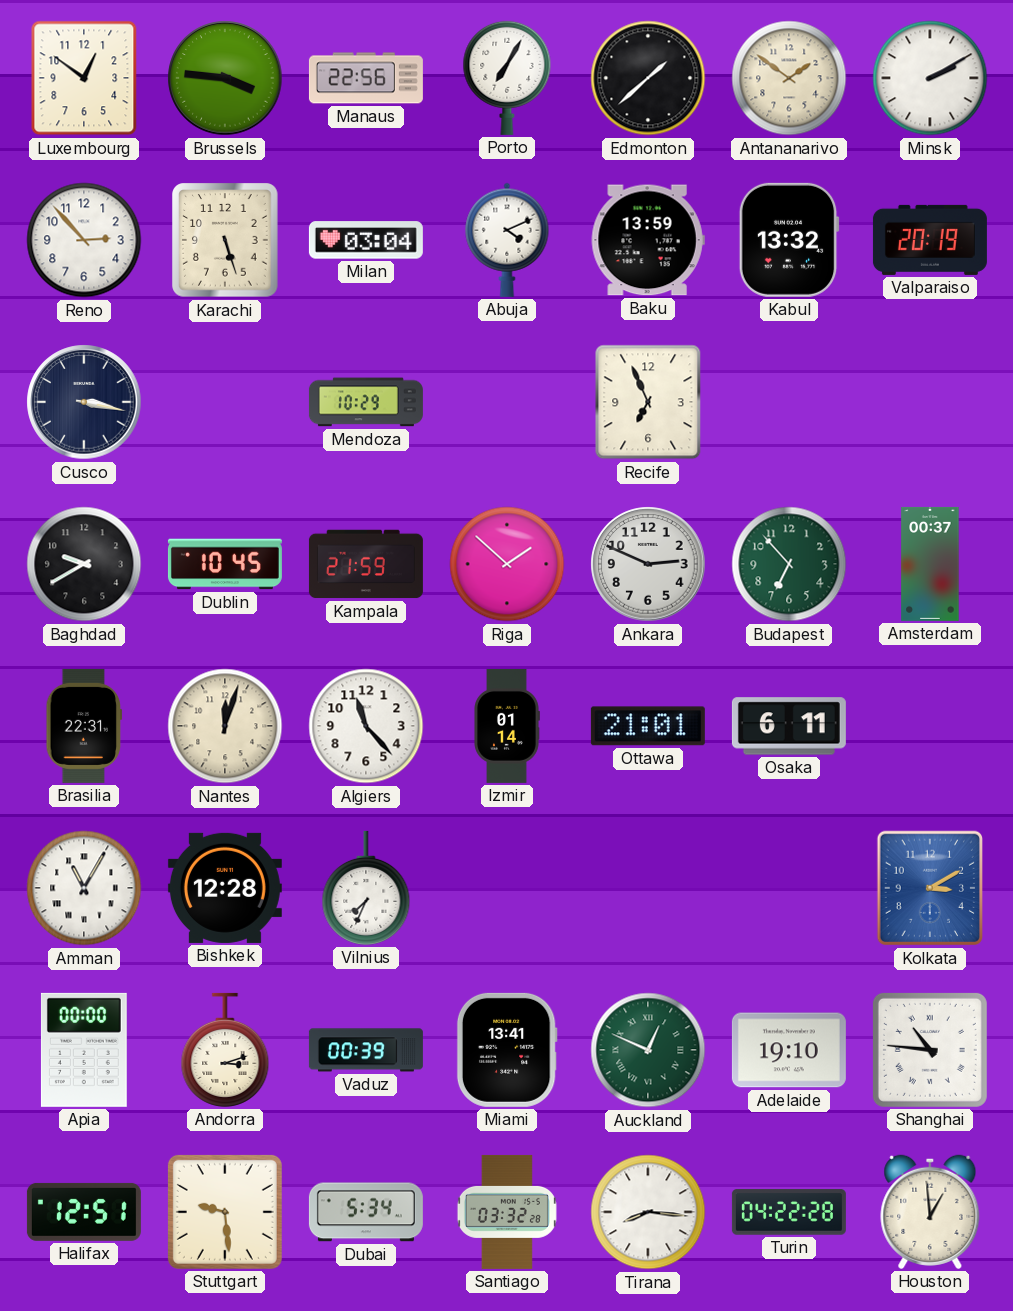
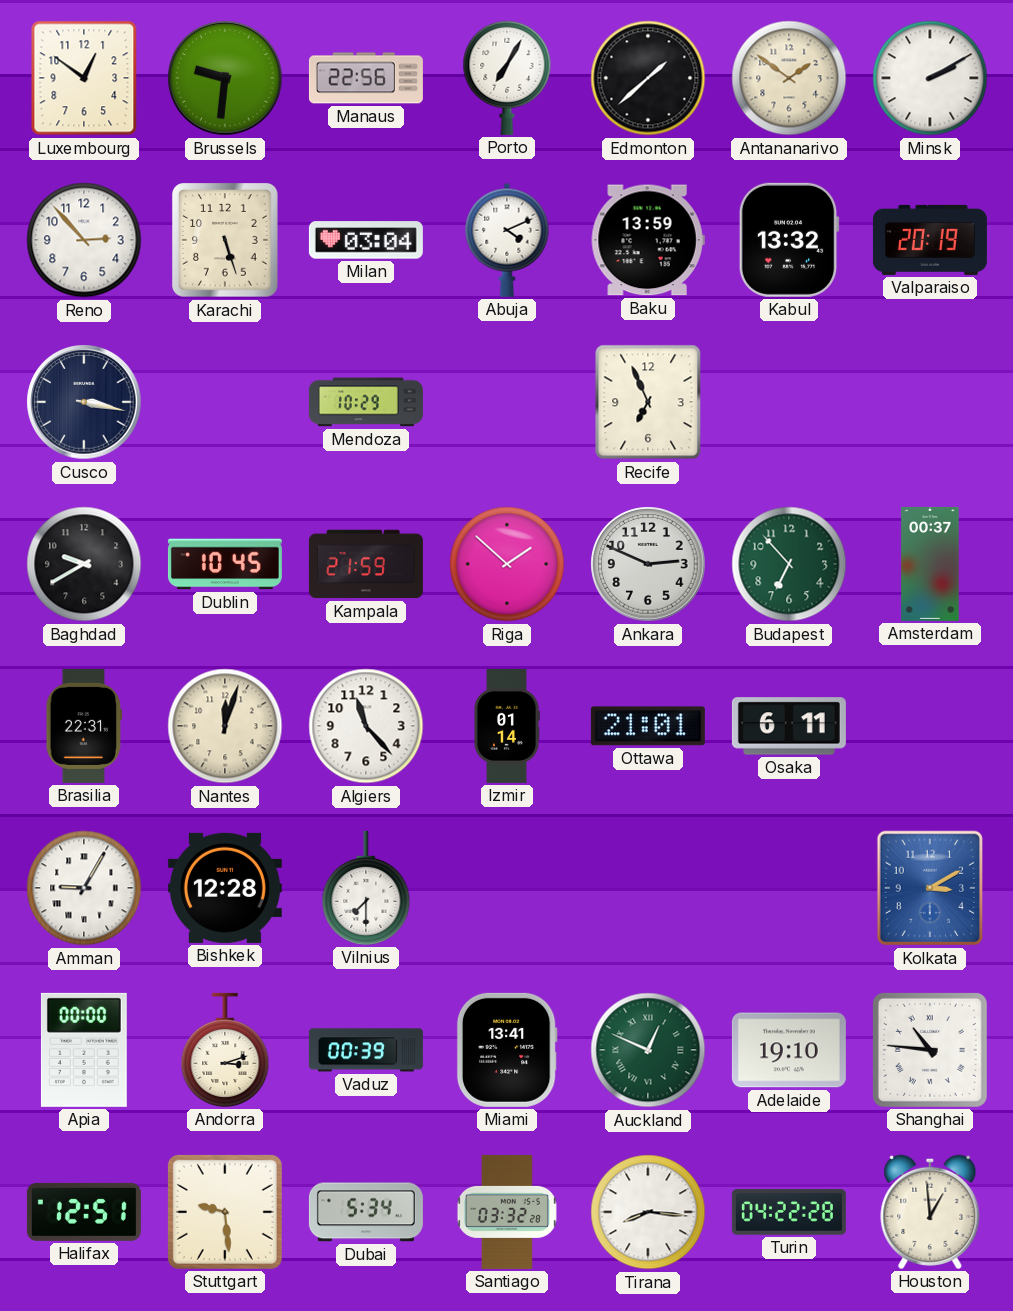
Brussels: 3:46 -> 9:31 (225, 78)
Amman: 11:05 -> 9:05 (84, 888)
Vilnius: 7:34 -> 7:30 (366, 888)
